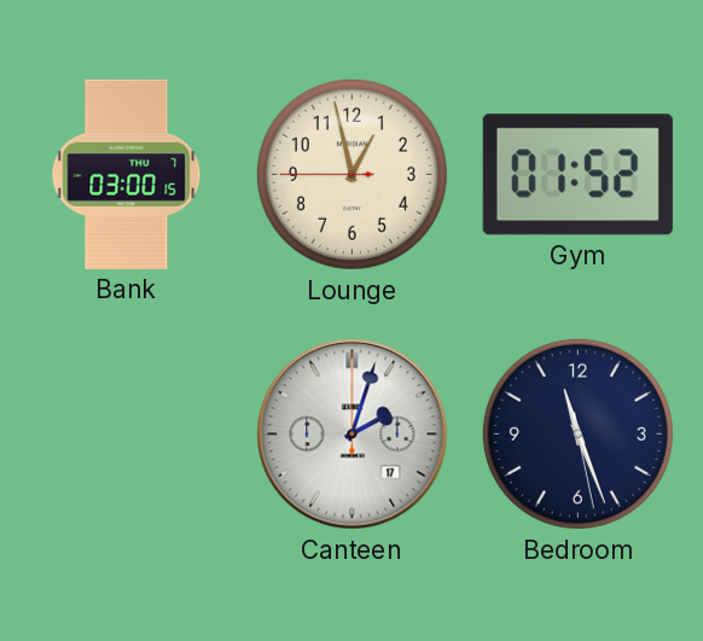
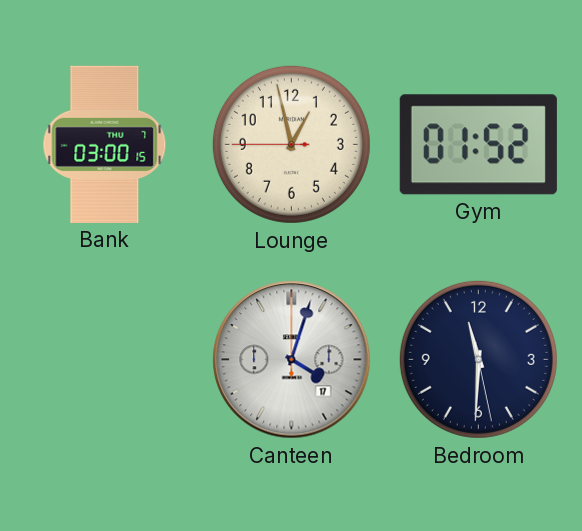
Canteen: 2:03 -> 4:03 (292, 360)
Bedroom: 11:26 -> 11:30 (478, 359)
